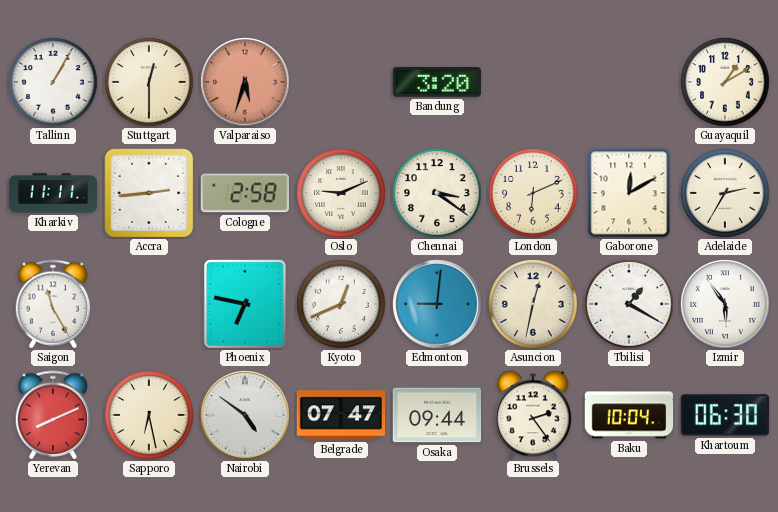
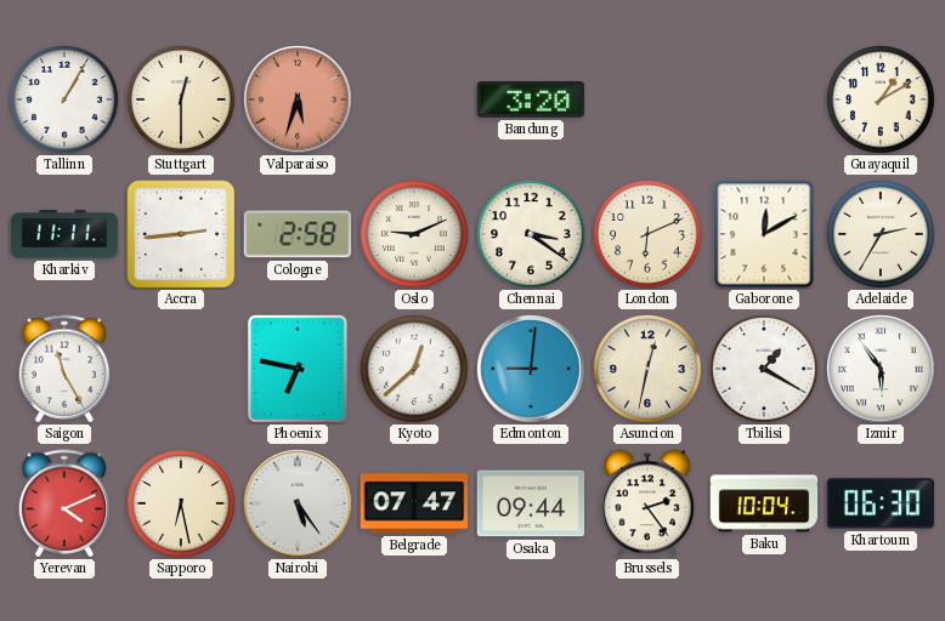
Kyoto: 12:41 -> 12:38 (414, 369)
Yerevan: 8:11 -> 4:11 (64, 503)
Nairobi: 4:51 -> 5:24 (298, 503)
